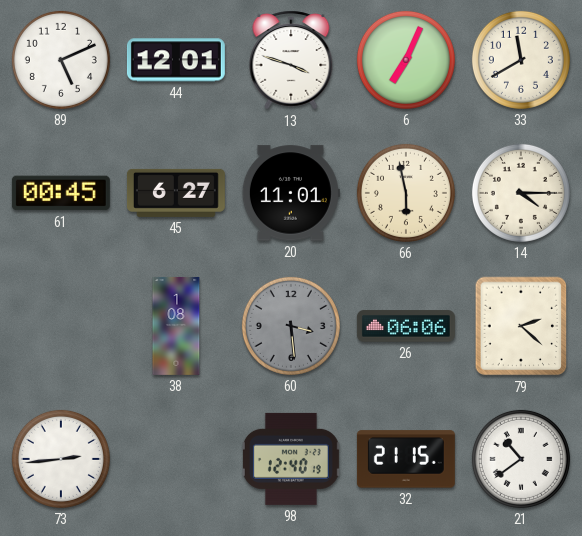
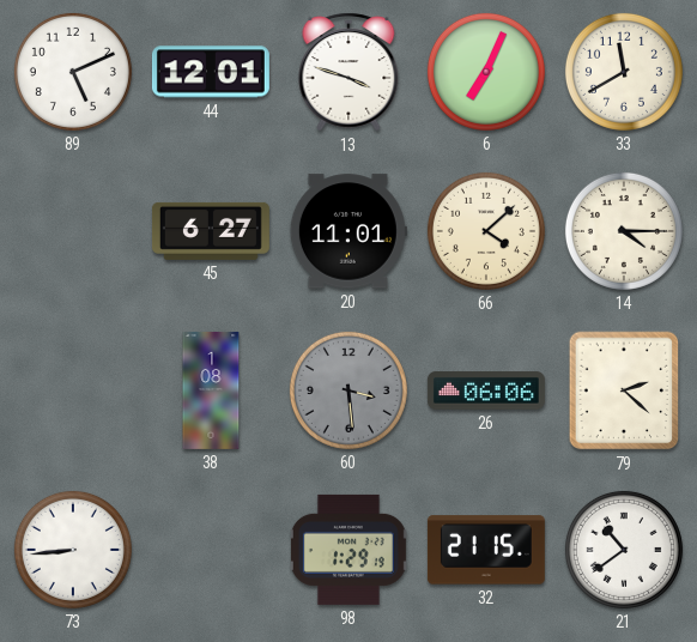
61: 00:45 -> none (61, 193)
66: 5:58 -> 4:08 (486, 231)
73: 2:44 -> 8:44 (73, 550)
98: 12:40 -> 1:29 (348, 550)
